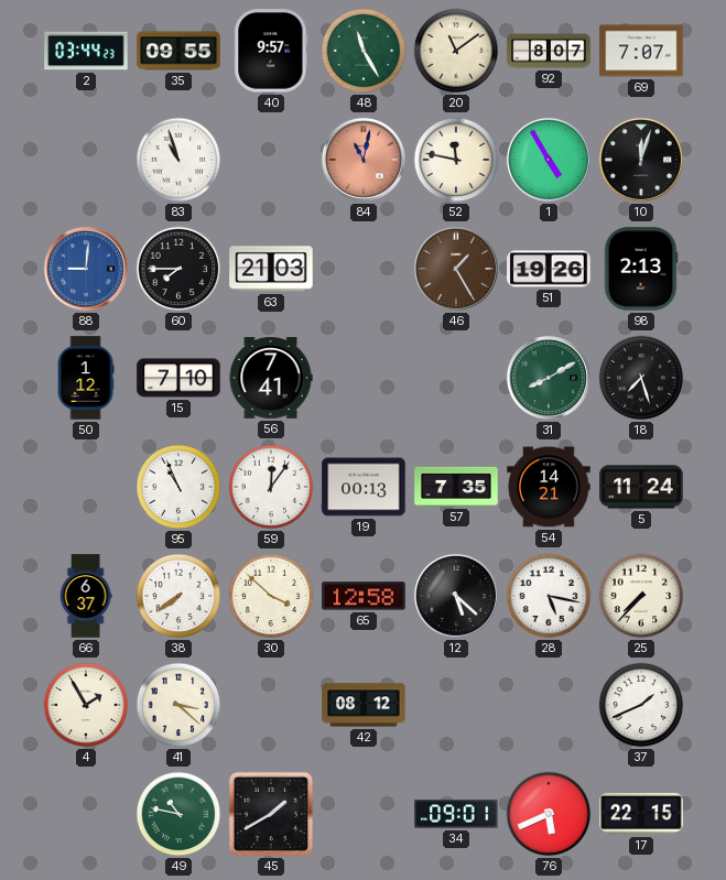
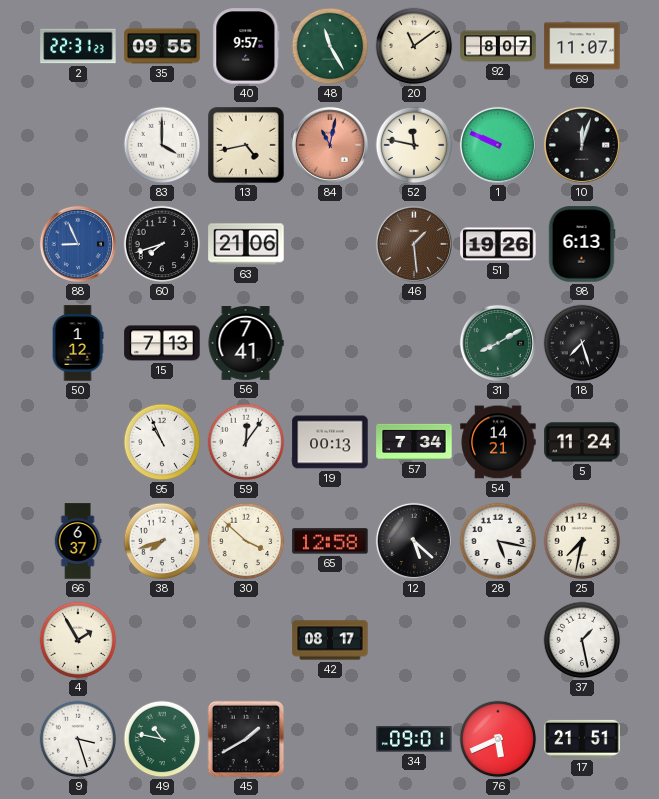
2: 03:44 -> 22:31 (78, 46)
69: 7:07 -> 11:07 (582, 46)
83: 10:57 -> 4:00 (162, 145)
13: none -> 4:43 (247, 146)
1: 4:55 -> 9:49 (498, 145)
88: 9:01 -> 8:56 (78, 244)
60: 7:45 -> 7:42 (162, 244)
63: 21:03 -> 21:06 (246, 244)
46: 1:25 -> 1:29 (414, 244)
98: 2:13 -> 6:13 (582, 244)
15: 7:10 -> 7:13 (162, 343)
57: 7:35 -> 7:34 (414, 442)
38: 7:39 -> 7:42 (162, 541)
25: 7:37 -> 7:32 (582, 541)
41: 3:22 -> none (178, 705)
42: 08:12 -> 08:17 (330, 640)
37: 1:41 -> 1:28 (582, 640)
9: none -> 3:27 (78, 739)
17: 22:15 -> 21:51 (582, 739)
